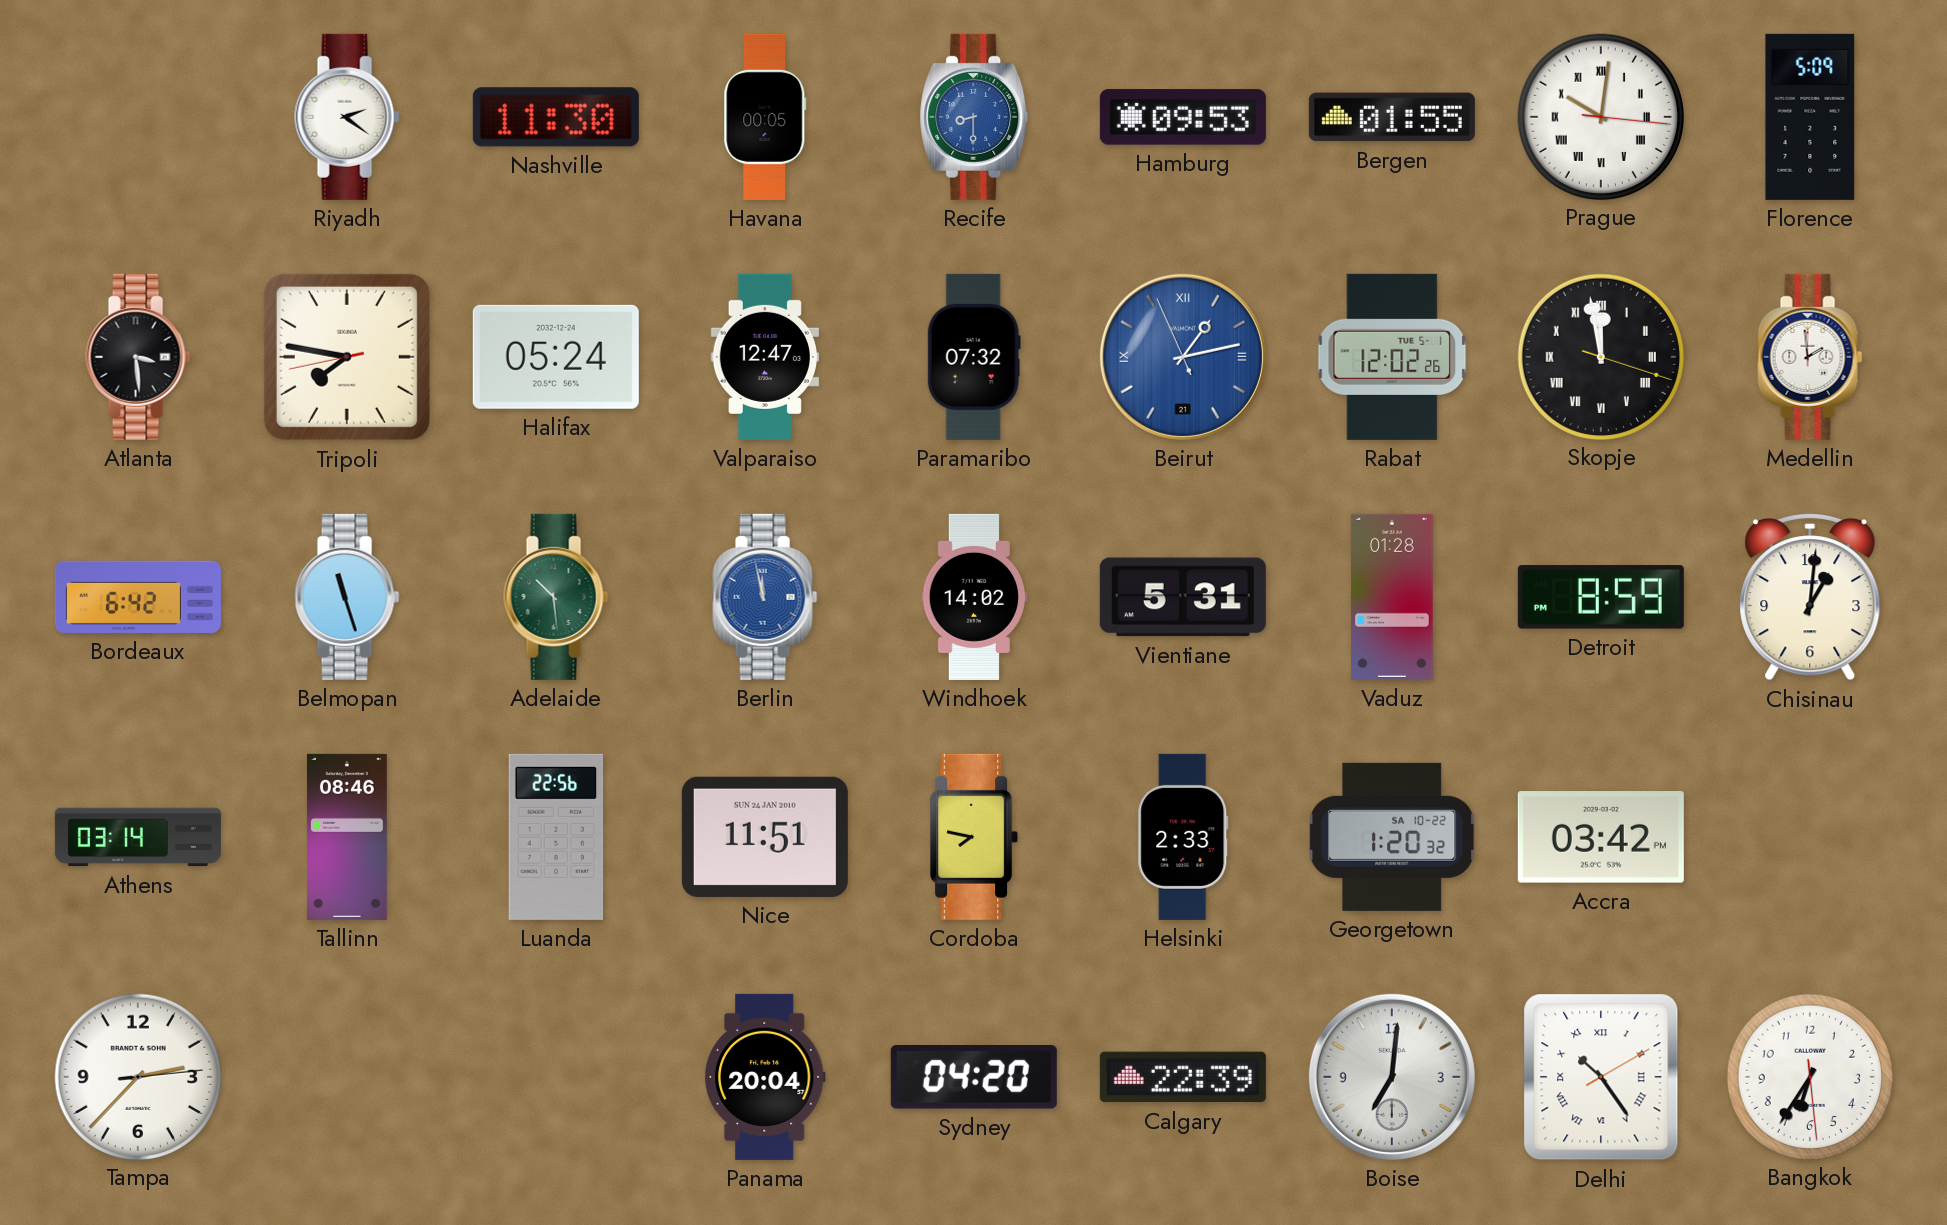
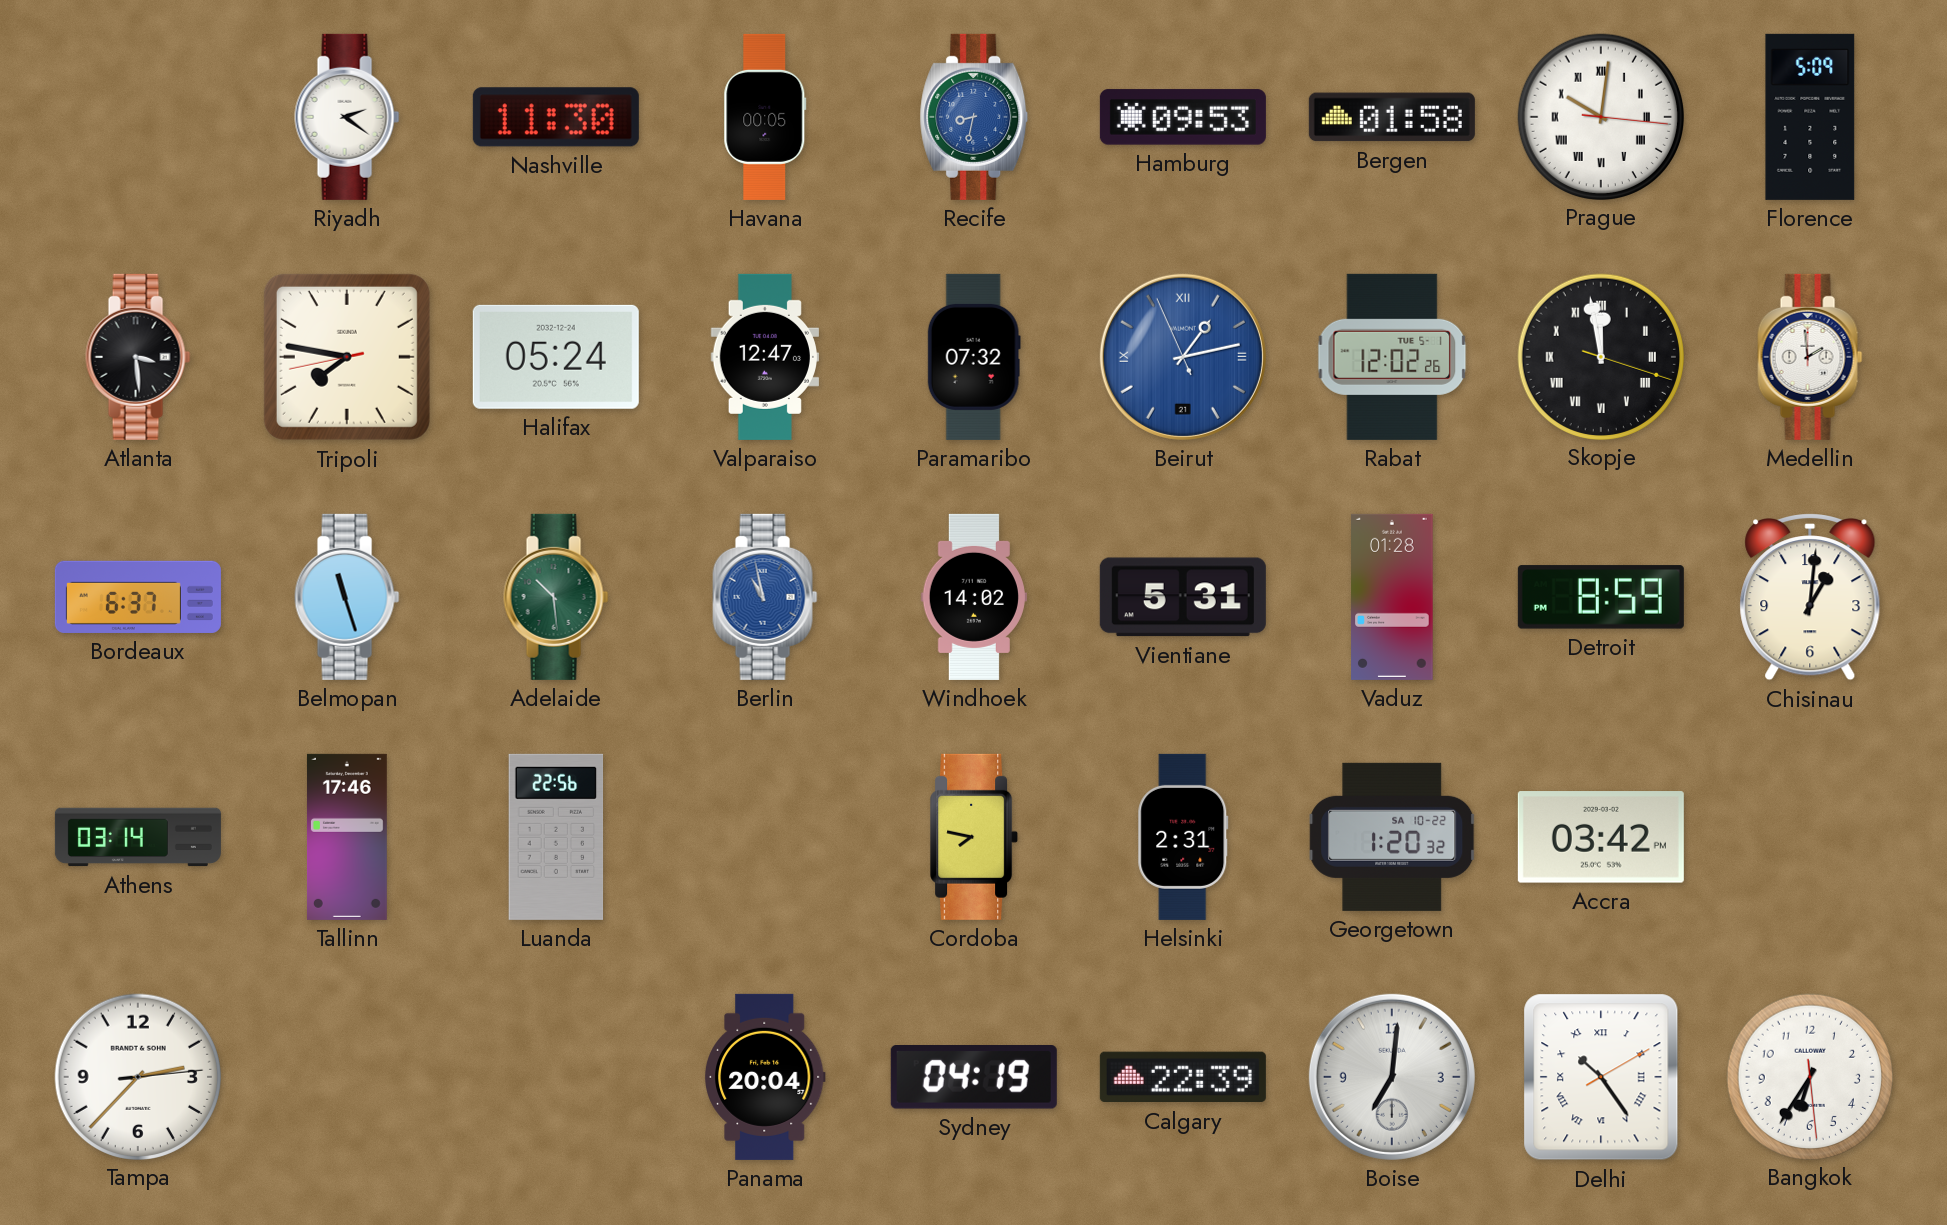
Recife: 8:30 -> 8:32 (974, 117)
Bergen: 01:55 -> 01:58 (1392, 117)
Bordeaux: 6:42 -> 6:37 (138, 597)
Berlin: 11:58 -> 10:58 (765, 597)
Tallinn: 08:46 -> 17:46 (347, 837)
Nice: 11:51 -> none (765, 837)
Helsinki: 2:33 -> 2:31 (1183, 837)
Sydney: 04:20 -> 04:19 (974, 1078)
